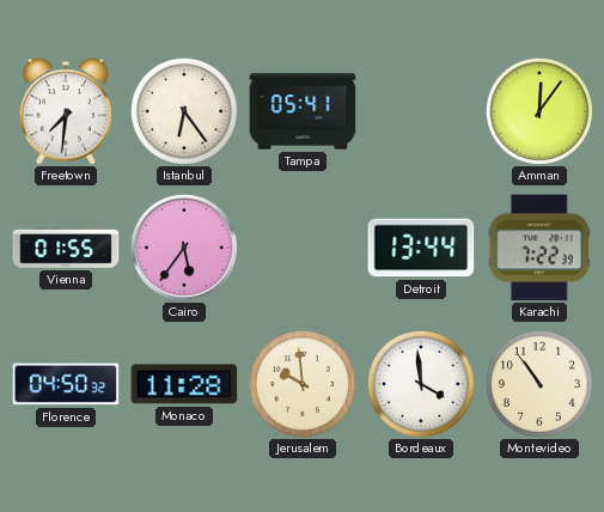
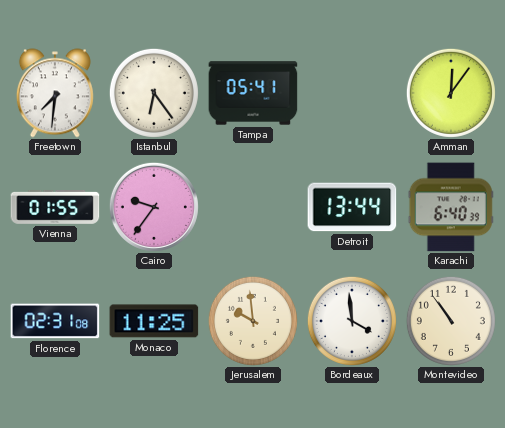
Cairo: 5:36 -> 9:36 (154, 207)
Karachi: 7:22 -> 6:40 (451, 207)
Florence: 04:50 -> 02:31 (55, 321)
Monaco: 11:28 -> 11:25 (154, 321)
